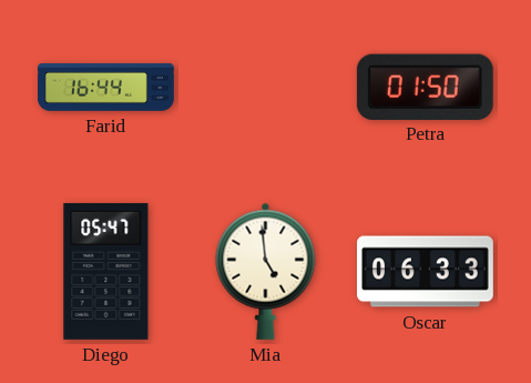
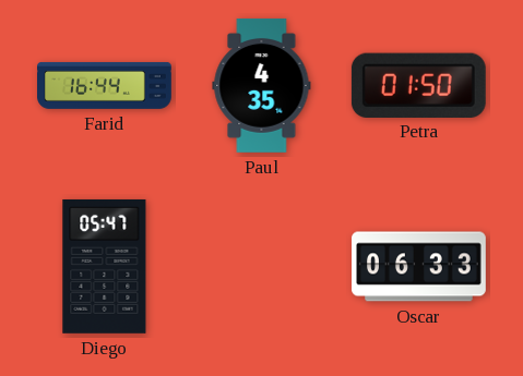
Paul: none -> 4:35 (262, 85)
Mia: 4:59 -> none (266, 271)
